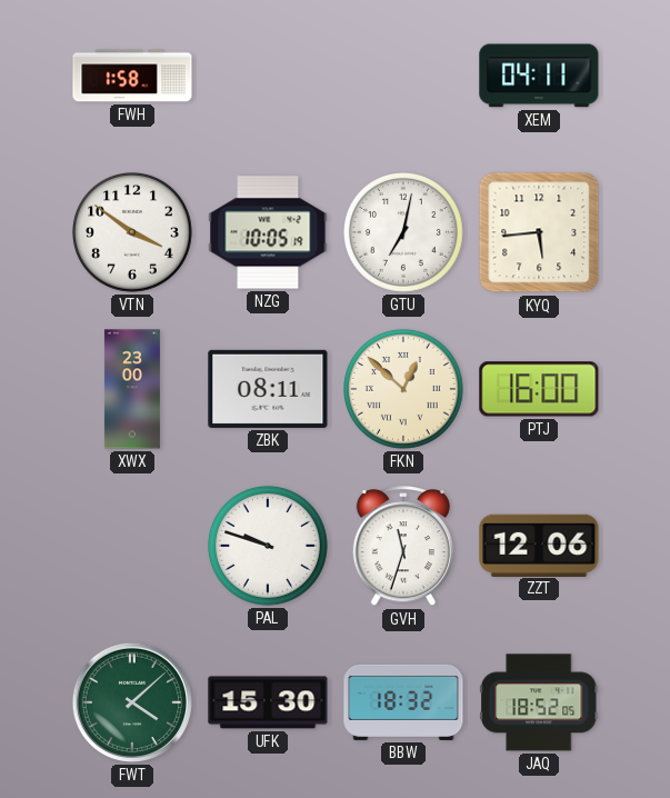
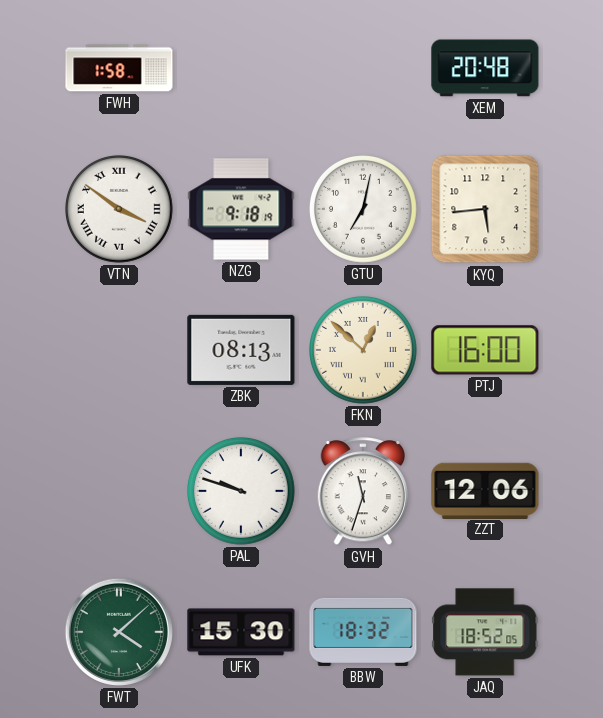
XEM: 04:11 -> 20:48 (485, 68)
VTN numerals: Arabic -> Roman (120, 210)
NZG: 10:05 -> 9:18 (241, 209)
XWX: 23:00 -> none (132, 389)
ZBK: 08:11 -> 08:13 (241, 350)
